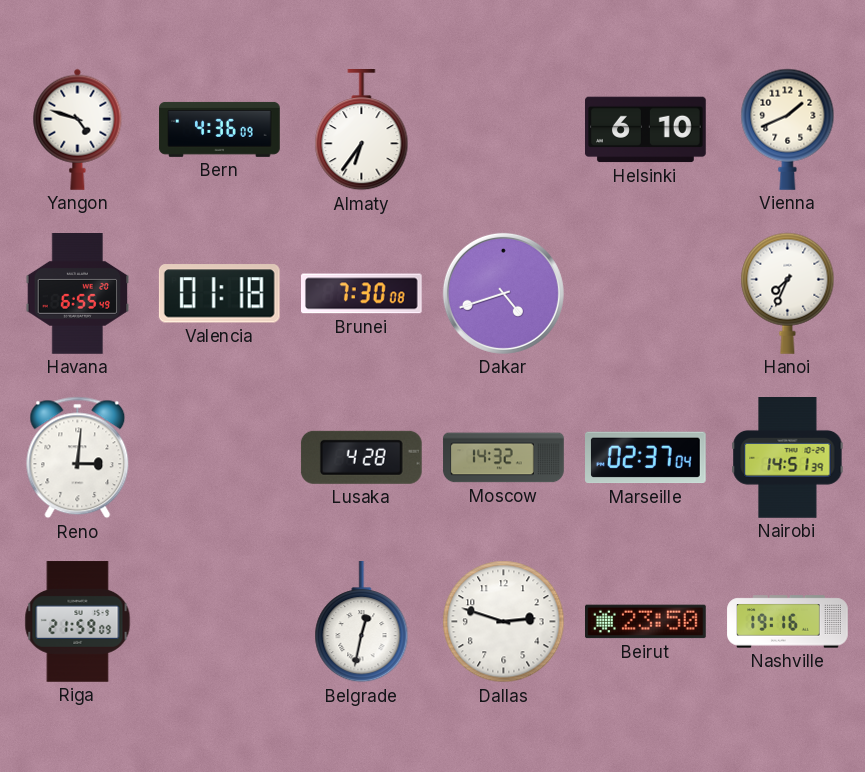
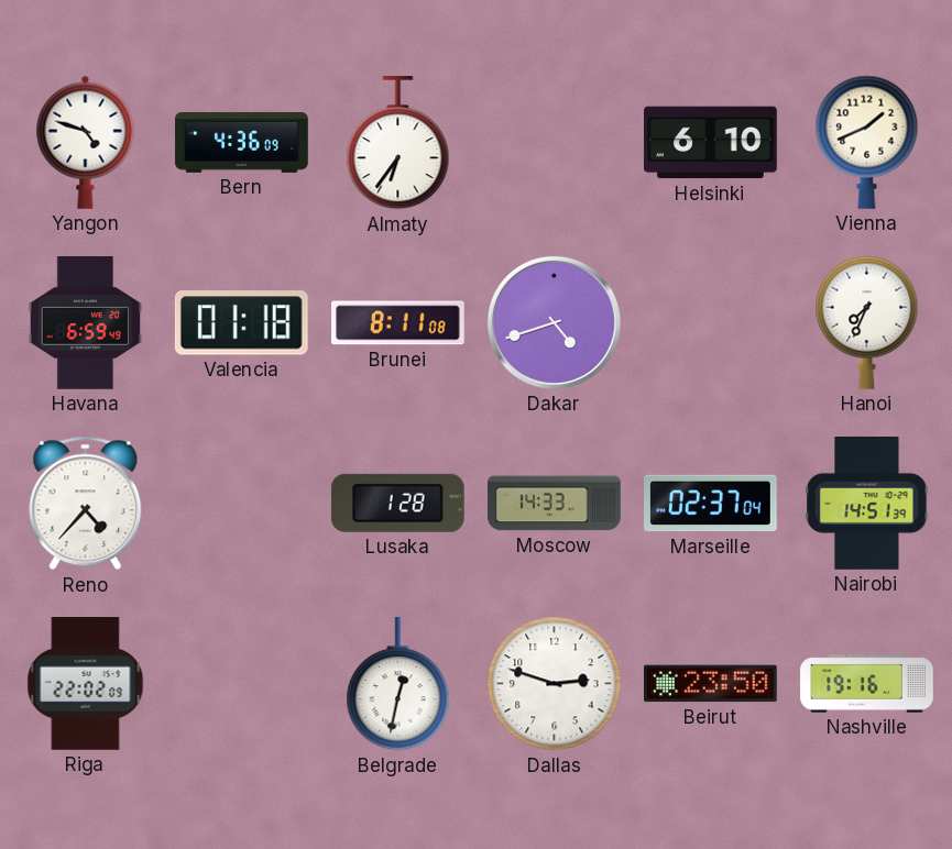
Havana: 6:55 -> 6:59 (86, 323)
Brunei: 7:30 -> 8:11 (398, 323)
Reno: 3:01 -> 4:37 (86, 504)
Lusaka: 4:28 -> 1:28 (397, 503)
Moscow: 14:32 -> 14:33 (555, 504)
Riga: 21:59 -> 22:02 (86, 684)
